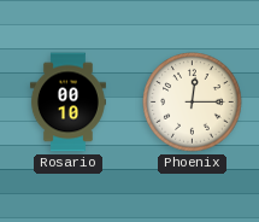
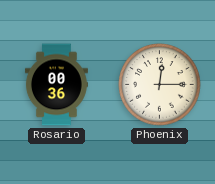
Rosario: 00:10 -> 00:36 (56, 85)
